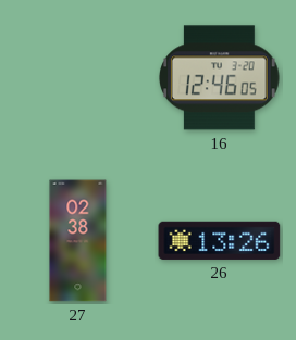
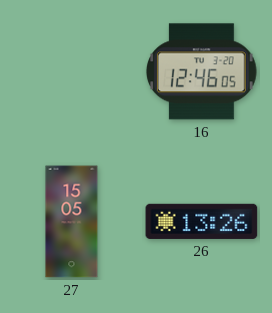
27: 02:38 -> 15:05 (72, 222)
